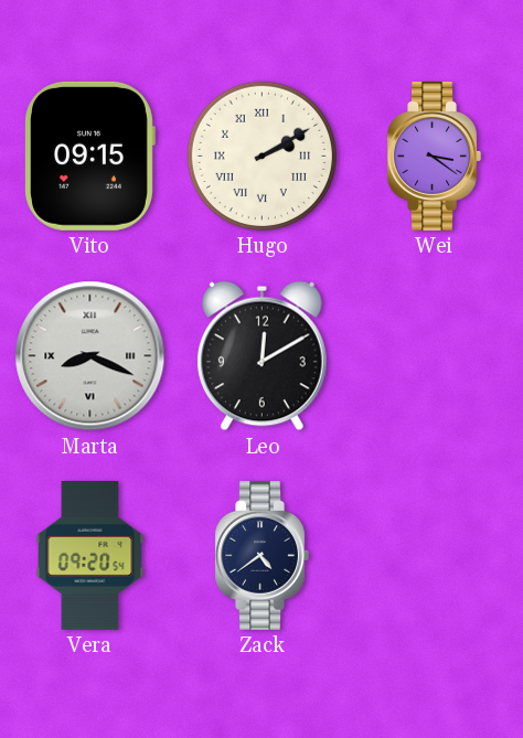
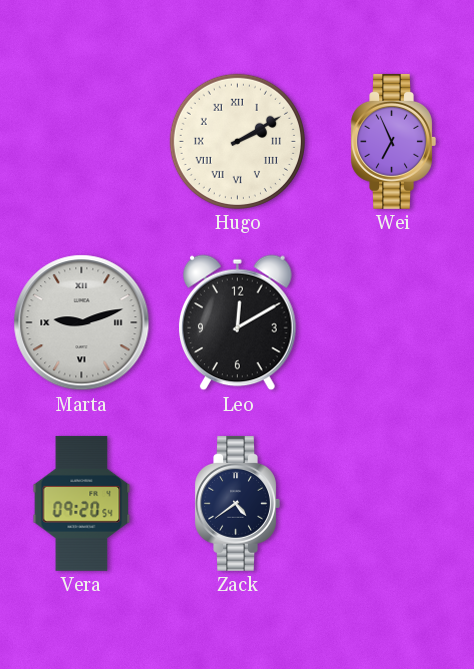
Vito: 09:15 -> none (90, 156)
Wei: 3:21 -> 6:56 (393, 141)
Marta: 8:19 -> 9:12 (82, 323)
